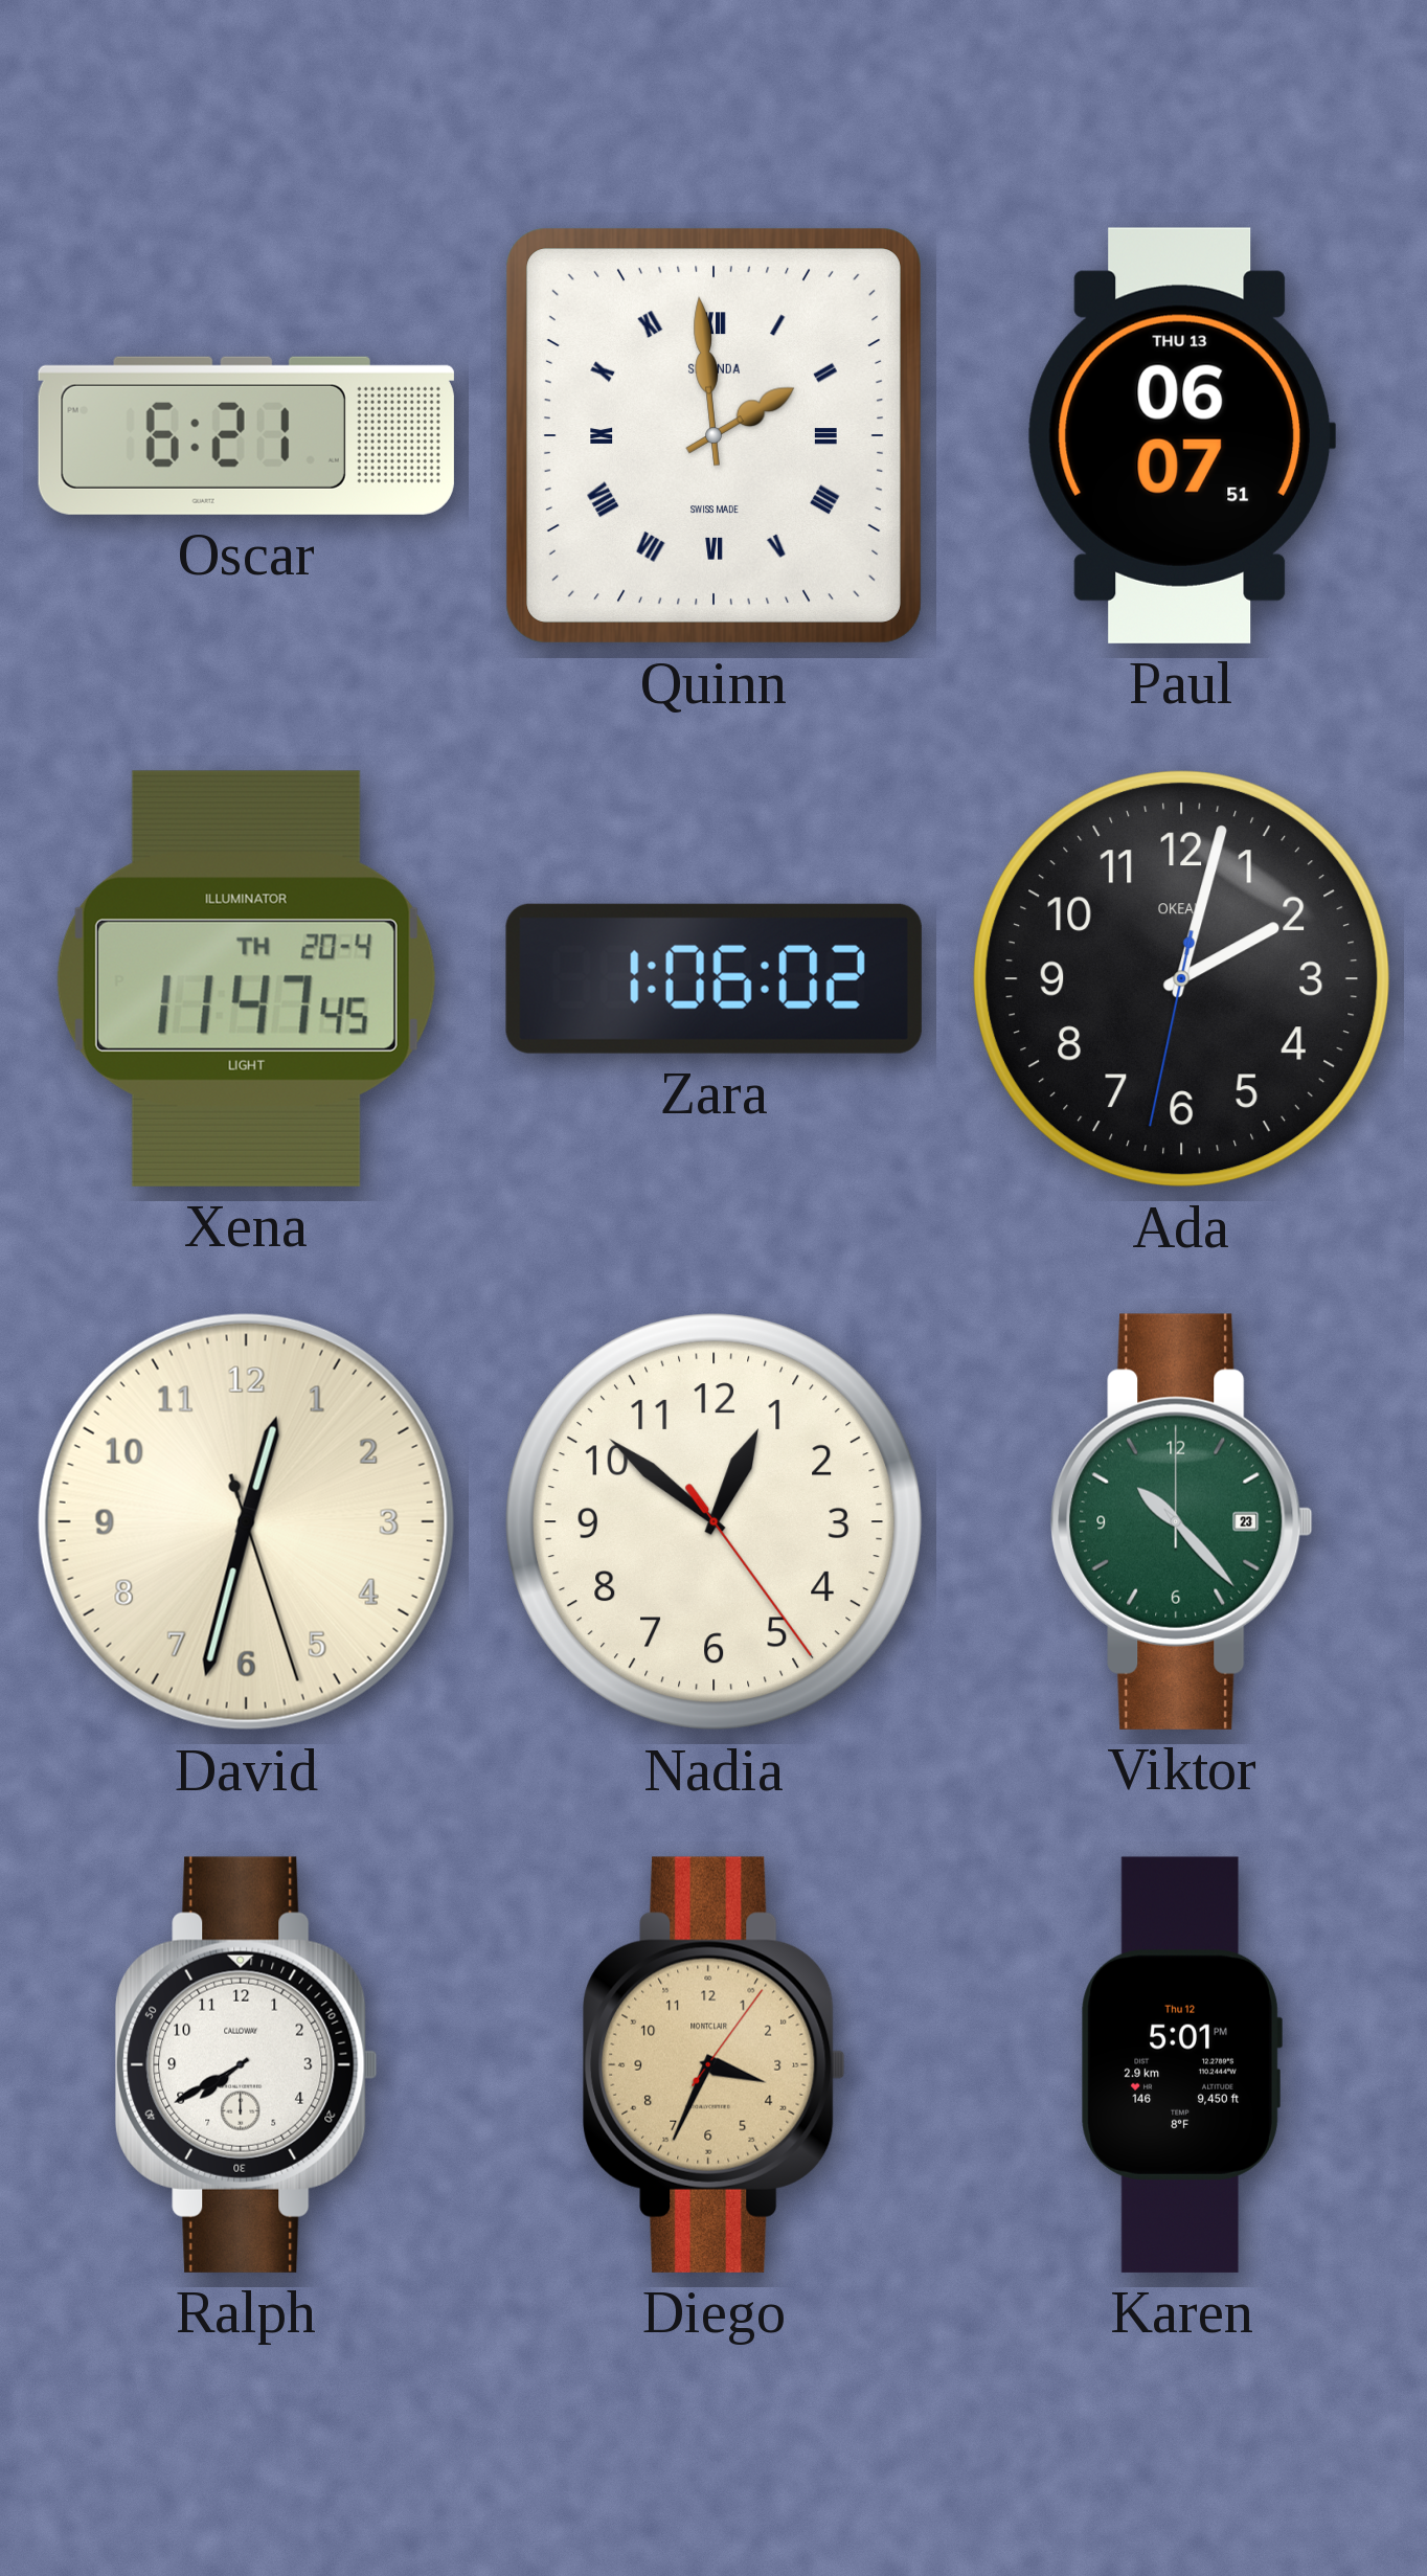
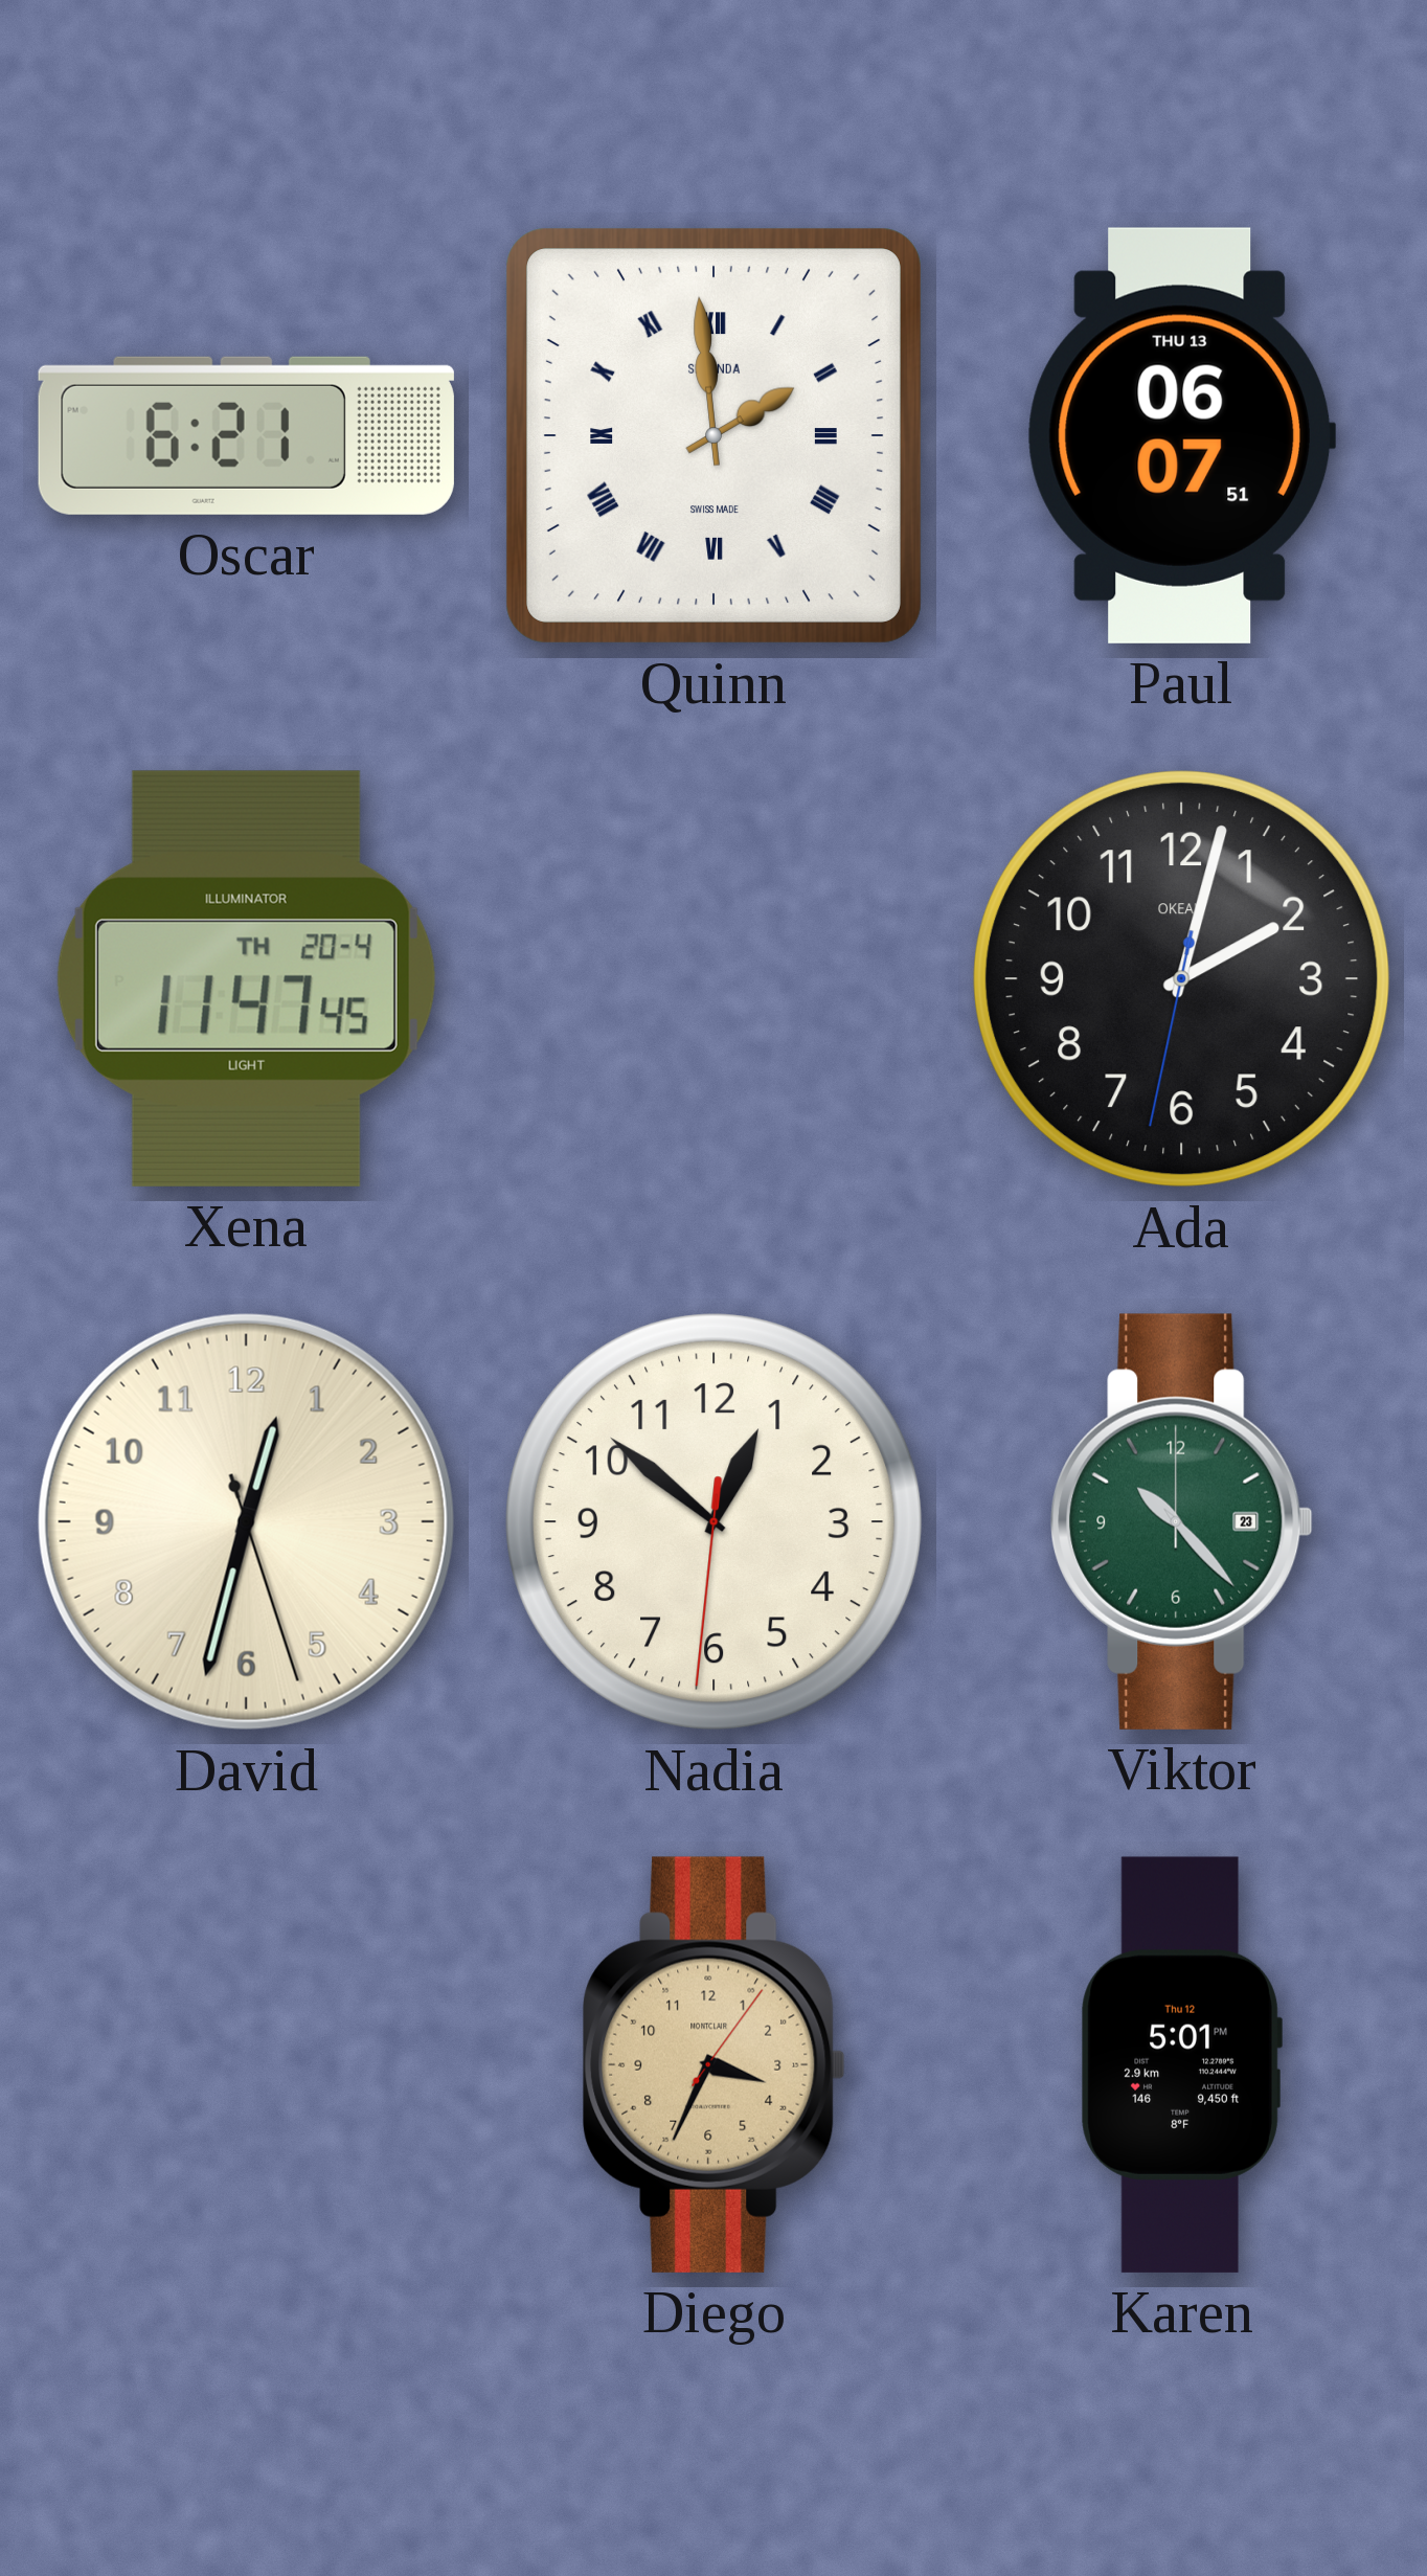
Zara: 1:06 -> none (713, 978)
Nadia: 12:51:24 -> 12:51:31 (715, 1522)
Ralph: 7:40 -> none (247, 2064)
